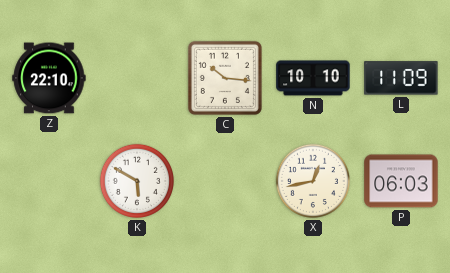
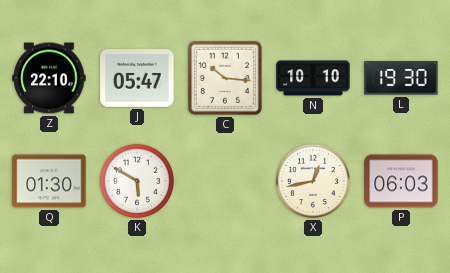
J: none -> 05:47 (137, 79)
L: 11:09 -> 19:30 (401, 78)
Q: none -> 01:30 (49, 181)
